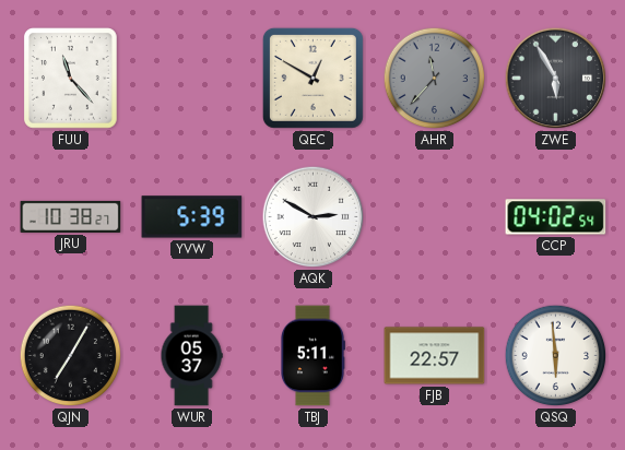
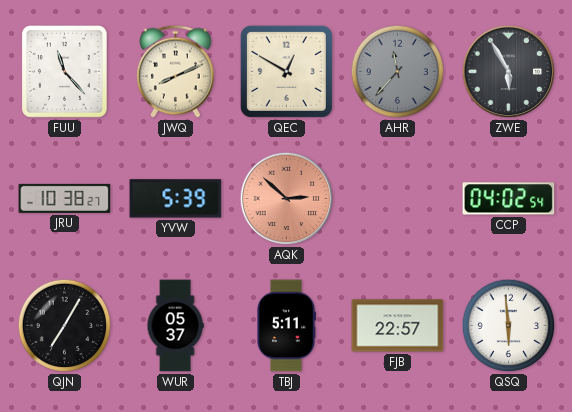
JWQ: none -> 8:11 (176, 71)
AQK: 2:50 -> 2:52 (287, 199)
AQK dial: white -> salmon (287, 199)
